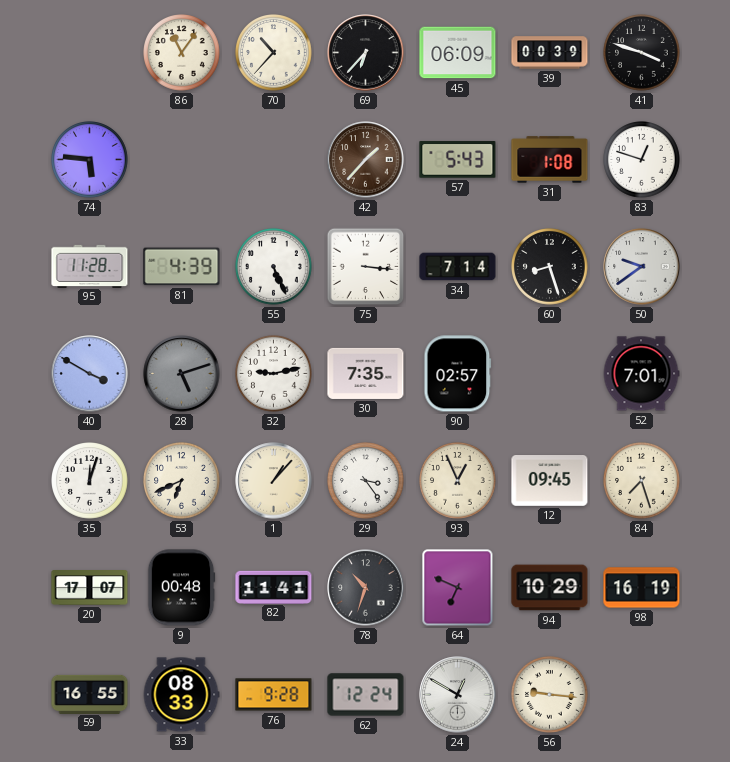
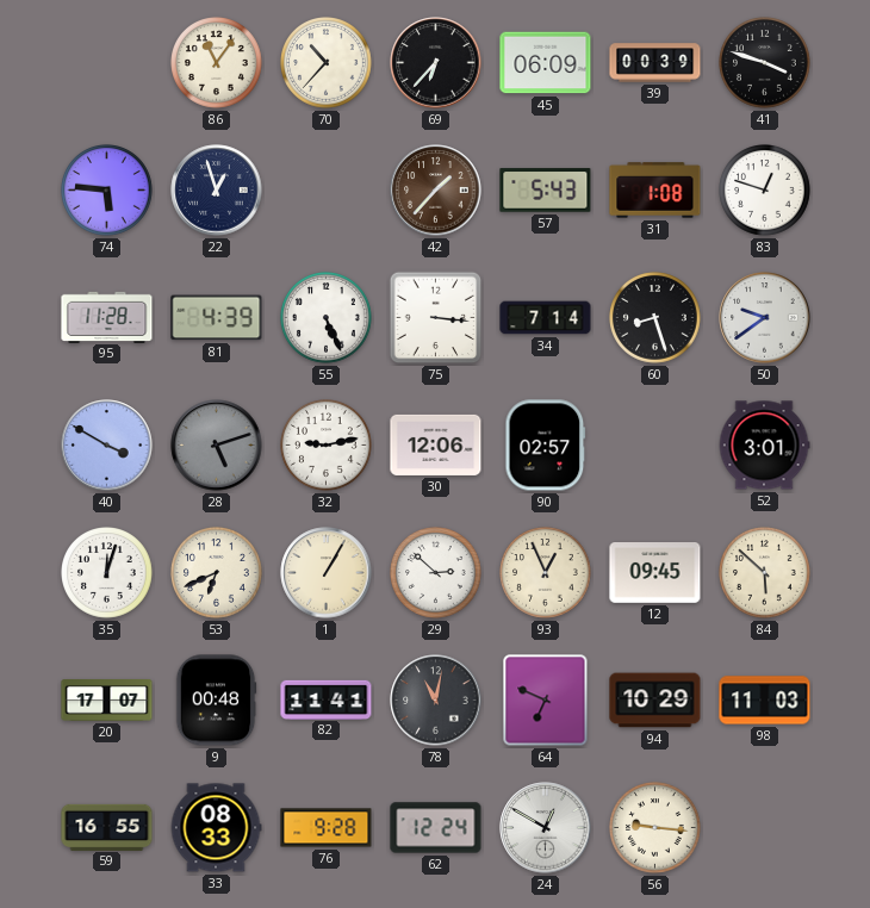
22: none -> 12:57 (217, 191)
30: 7:35 -> 12:06 (436, 444)
52: 7:01 -> 3:01 (764, 446)
1: 1:07 -> 1:05 (327, 573)
29: 3:24 -> 2:52 (436, 573)
84: 7:27 -> 5:52 (765, 573)
78: 10:33 -> 11:02 (436, 701)
98: 16:19 -> 11:03 (765, 701)
